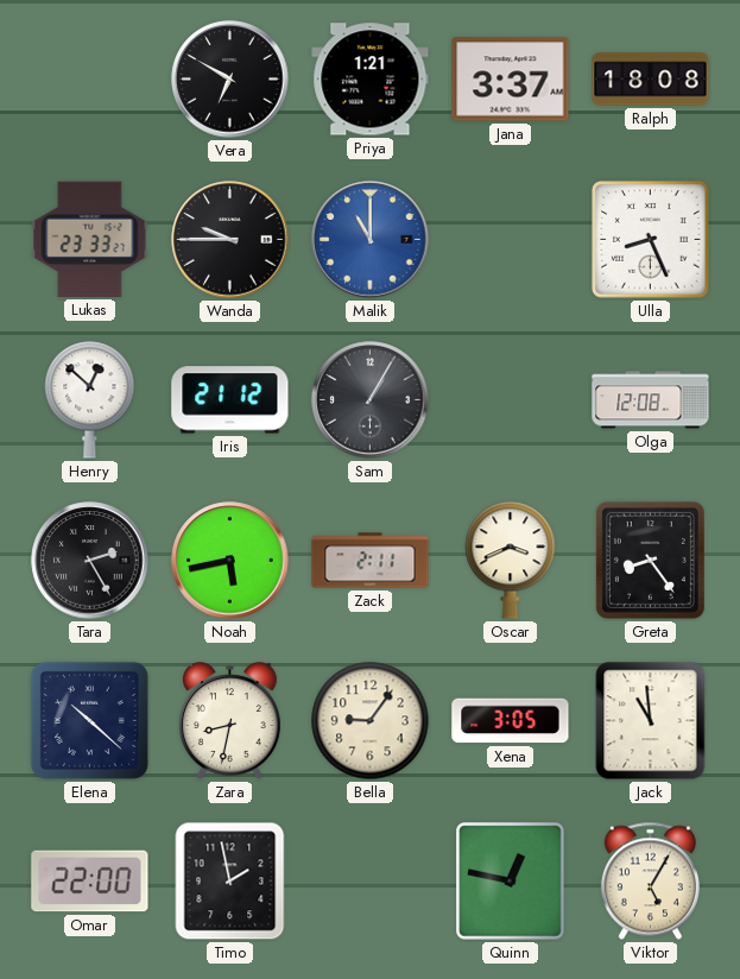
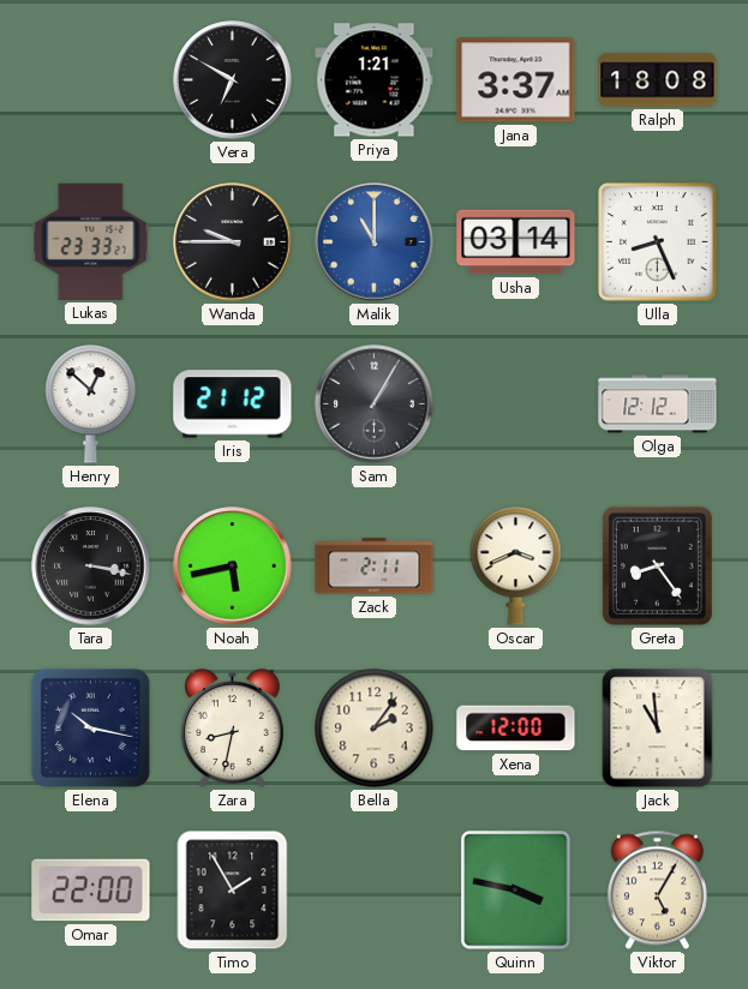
Usha: none -> 03:14 (516, 242)
Olga: 12:08 -> 12:12 (658, 404)
Tara: 2:25 -> 3:17 (91, 567)
Elena: 10:22 -> 10:17 (90, 727)
Bella: 9:06 -> 2:06 (375, 729)
Xena: 3:05 -> 12:00 (516, 729)
Timo: 1:58 -> 1:55 (233, 891)
Quinn: 12:47 -> 3:47 (516, 891)
